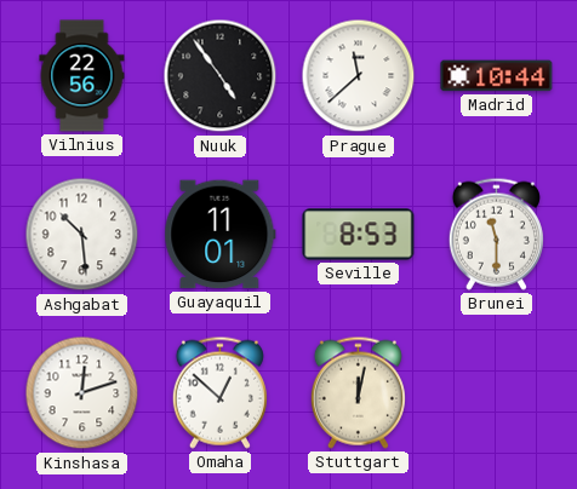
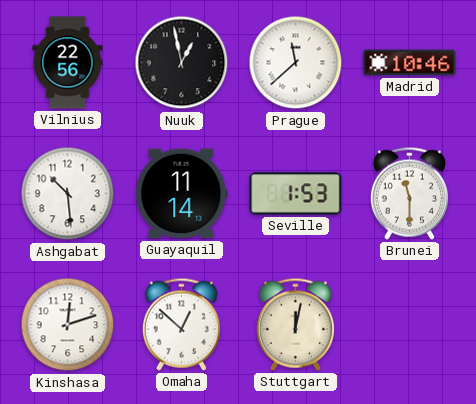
Nuuk: 4:54 -> 12:58 (182, 63)
Madrid: 10:44 -> 10:46 (410, 63)
Guayaquil: 11:01 -> 11:14 (182, 194)
Seville: 8:53 -> 1:53 (296, 194)
